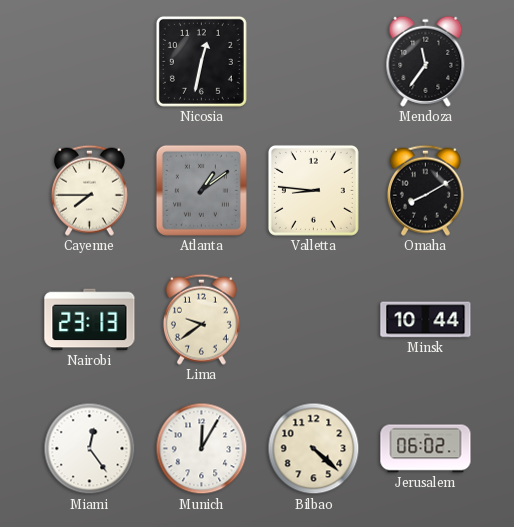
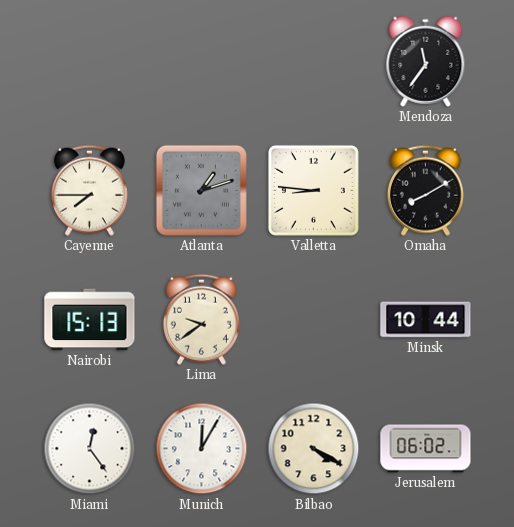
Nicosia: 12:32 -> none (201, 61)
Atlanta: 1:09 -> 1:12 (201, 190)
Nairobi: 23:13 -> 15:13 (90, 320)
Bilbao: 4:22 -> 4:20 (314, 449)
